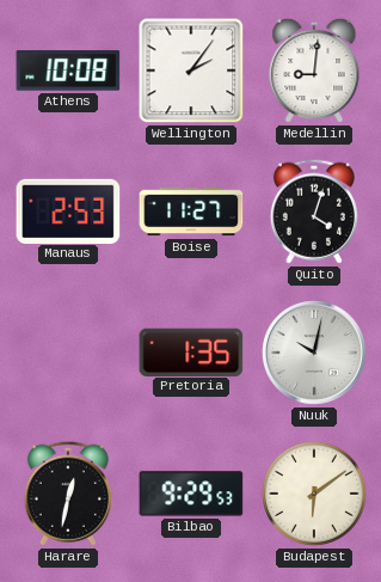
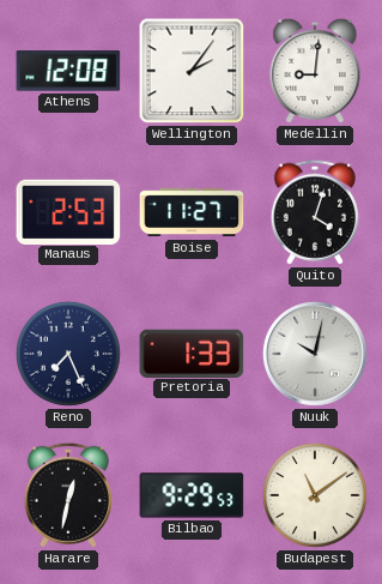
Athens: 10:08 -> 12:08 (68, 71)
Reno: none -> 7:26 (68, 354)
Pretoria: 1:35 -> 1:33 (192, 353)
Budapest: 6:09 -> 11:09 (315, 495)
